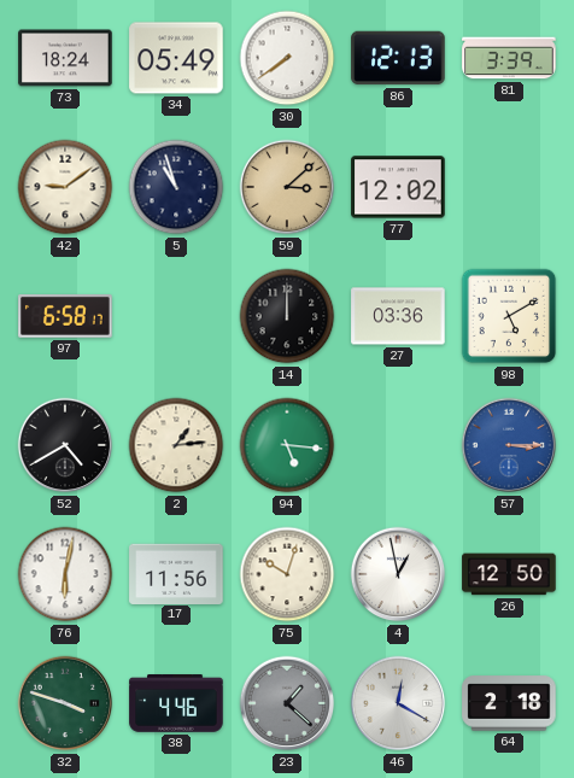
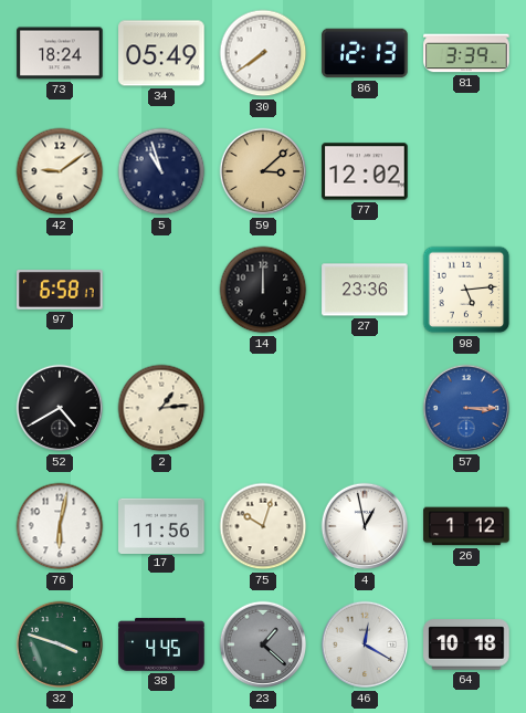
27: 03:36 -> 23:36 (365, 290)
98: 5:10 -> 5:14 (466, 290)
94: 5:16 -> none (287, 445)
26: 12:50 -> 1:12 (466, 526)
38: 4:46 -> 4:45 (161, 644)
64: 2:18 -> 10:18 (466, 644)
